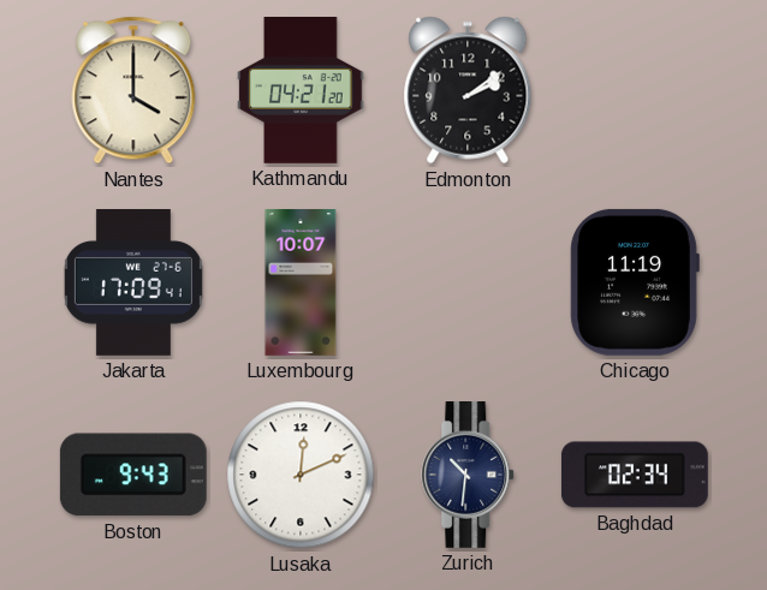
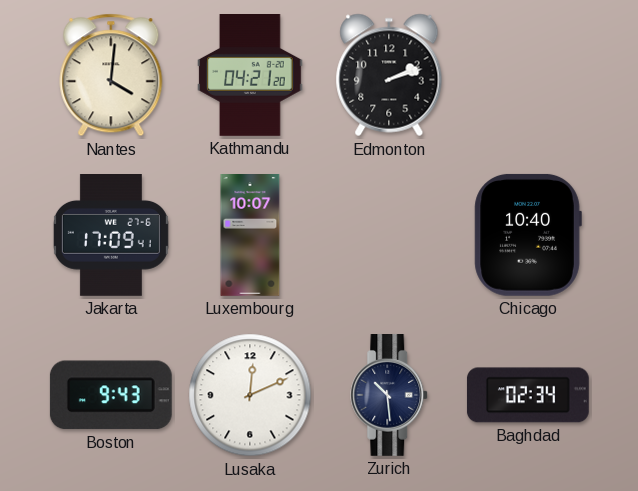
Nantes: 4:00 -> 4:01 (111, 75)
Edmonton: 2:09 -> 2:12 (389, 75)
Chicago: 11:19 -> 10:40 (528, 235)
Zurich: 10:31 -> 10:29 (390, 396)
